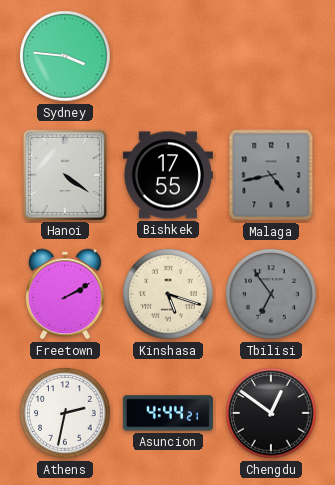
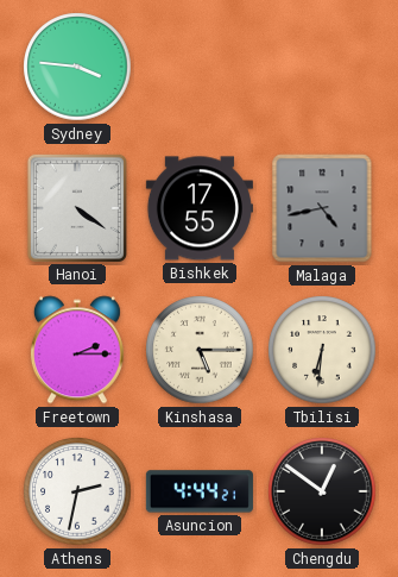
Freetown: 2:10 -> 2:15 (77, 350)
Kinshasa: 5:18 -> 5:15 (200, 350)
Tbilisi: 6:54 -> 6:31 (322, 350)
Tbilisi dial: grey -> cream (322, 350)
